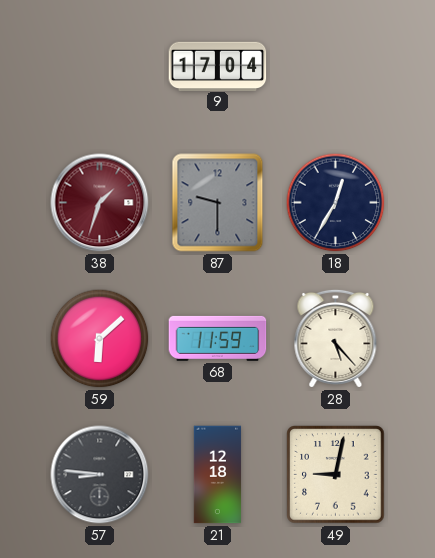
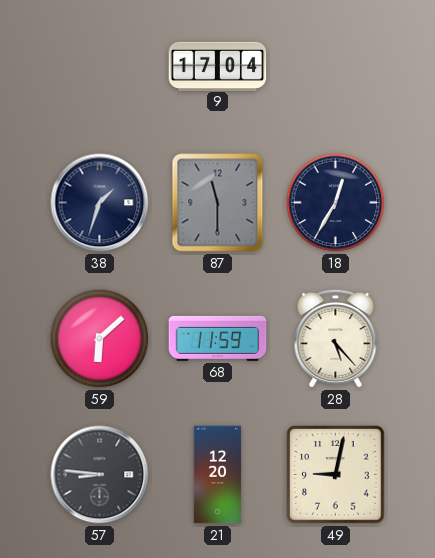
38 dial: burgundy -> navy (100, 203)
87: 9:30 -> 11:30 (218, 203)
21: 12:18 -> 12:20 (218, 475)
